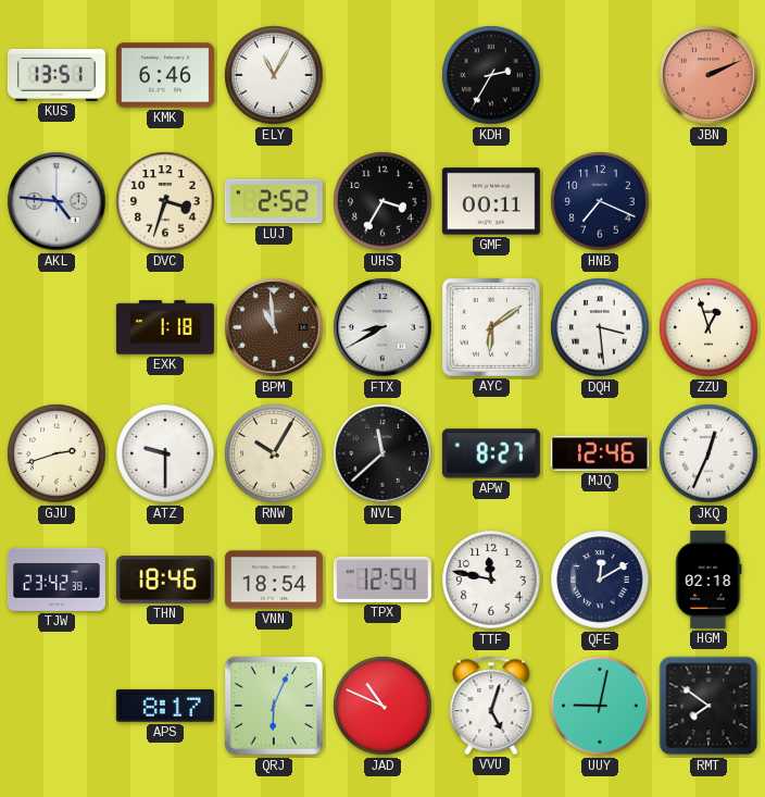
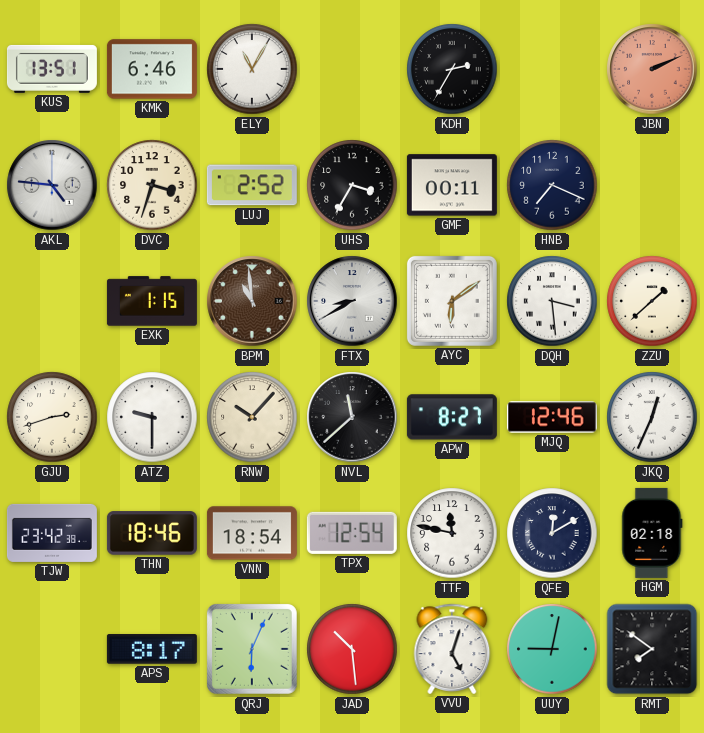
EXK: 1:18 -> 1:15 (152, 301)
ZZU: 12:57 -> 1:38 (652, 301)
RNW: 10:05 -> 10:07 (252, 417)
JAD: 10:49 -> 10:29 (352, 649)
